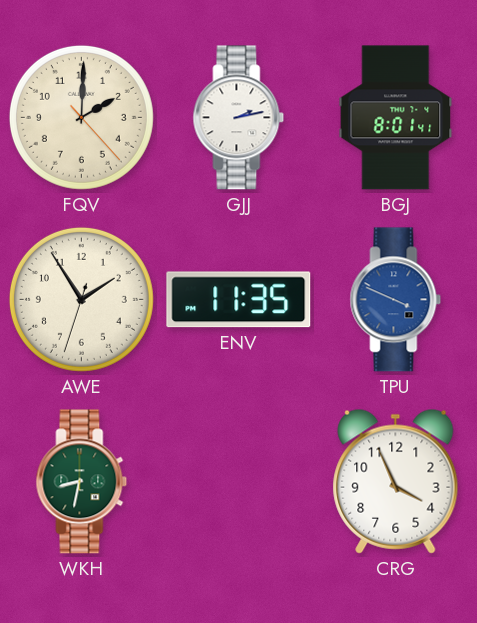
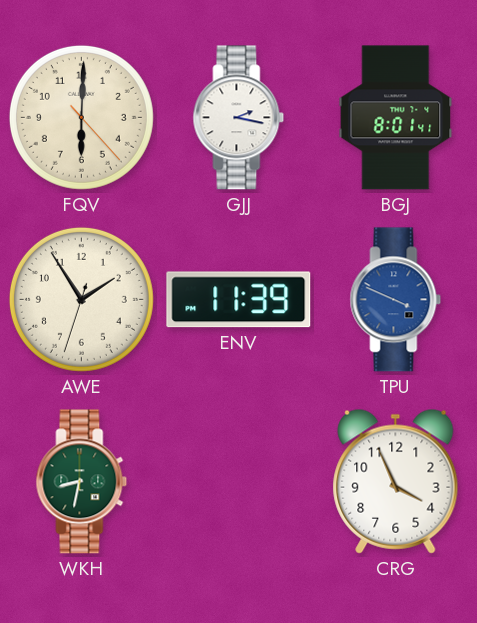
FQV: 2:00 -> 6:00 (81, 117)
GJJ: 2:13 -> 2:17 (239, 118)
ENV: 11:35 -> 11:39 (239, 300)
